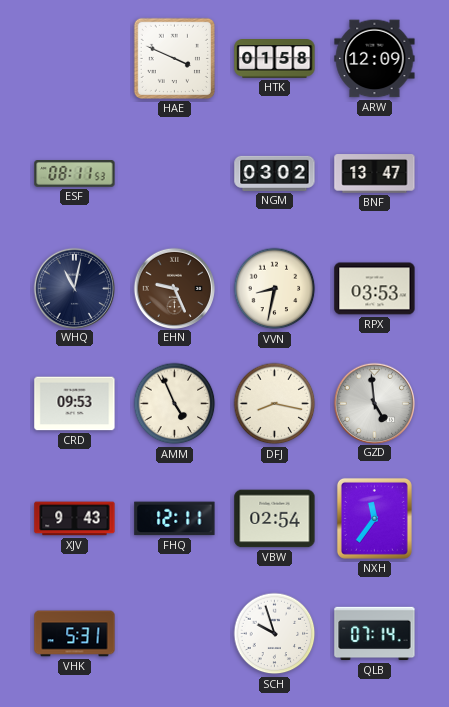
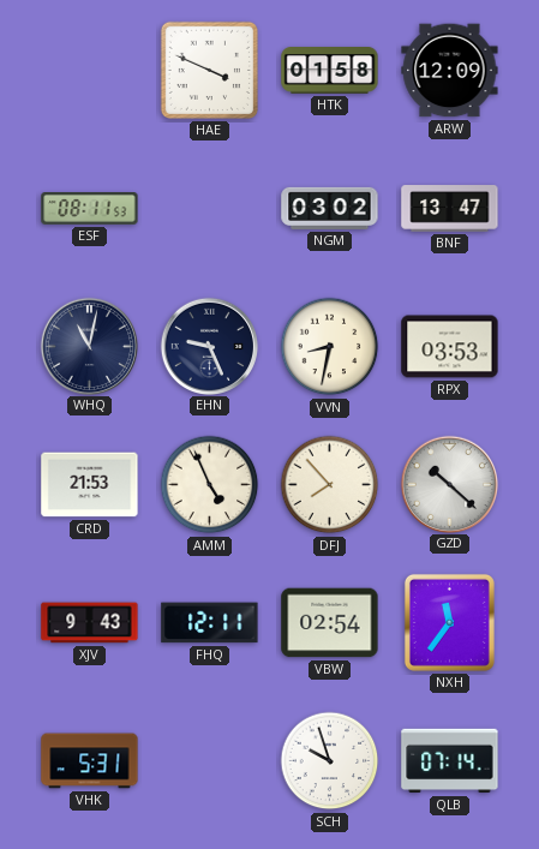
EHN dial: brown -> navy (210, 346)
CRD: 09:53 -> 21:53 (90, 485)
DFJ: 8:17 -> 7:53 (330, 485)
GZD: 4:59 -> 10:22 (450, 484)
